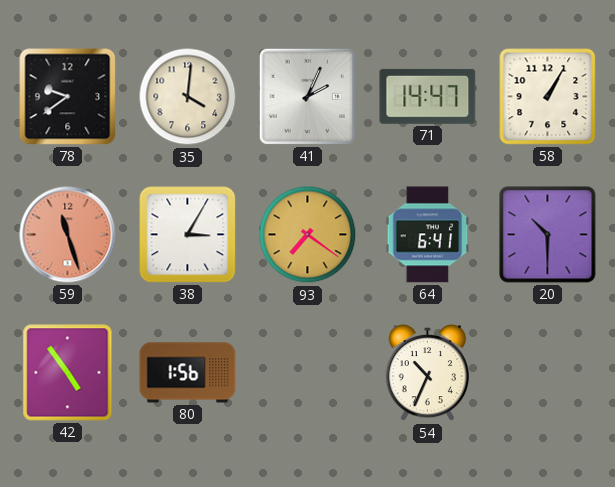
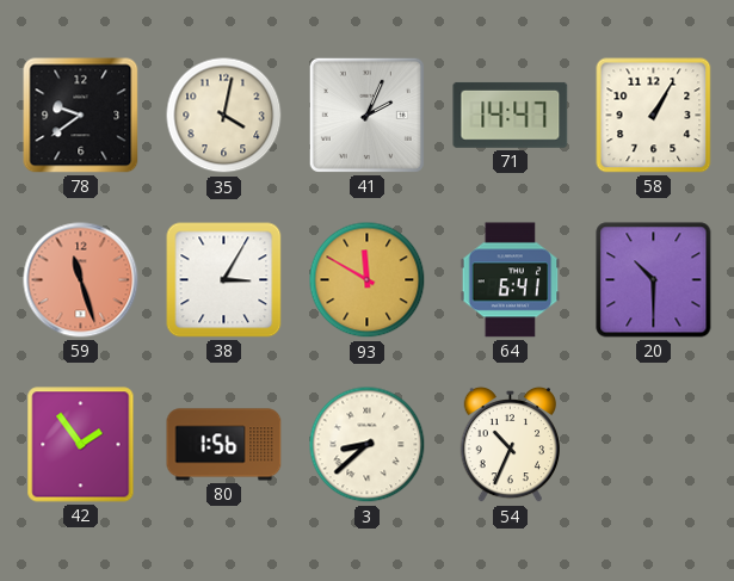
35: 4:01 -> 4:02 (224, 116)
93: 7:21 -> 11:50 (368, 280)
42: 4:54 -> 1:54 (81, 445)
3: none -> 8:38 (368, 445)
